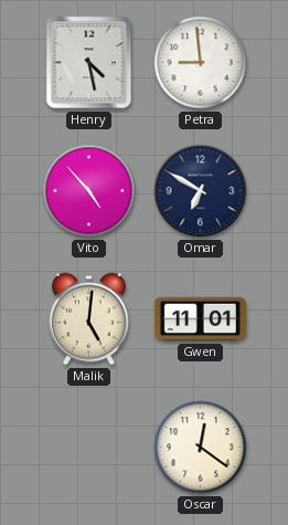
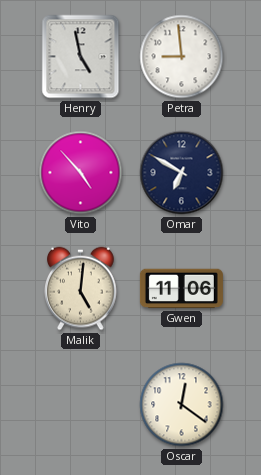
Henry: 4:28 -> 4:58 (81, 57)
Gwen: 11:01 -> 11:06 (181, 289)
